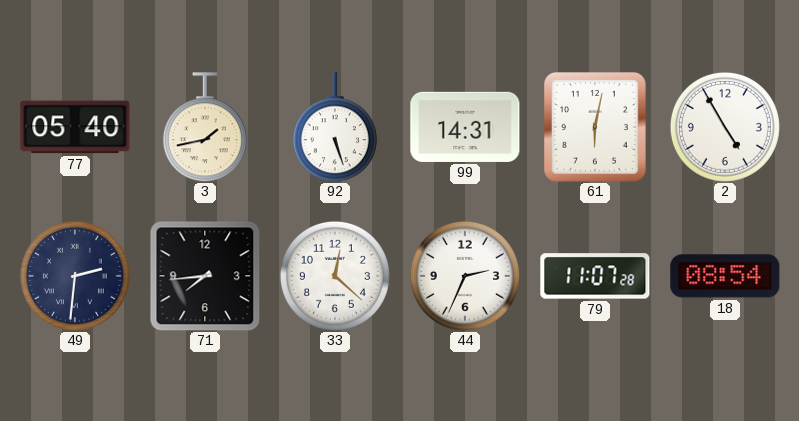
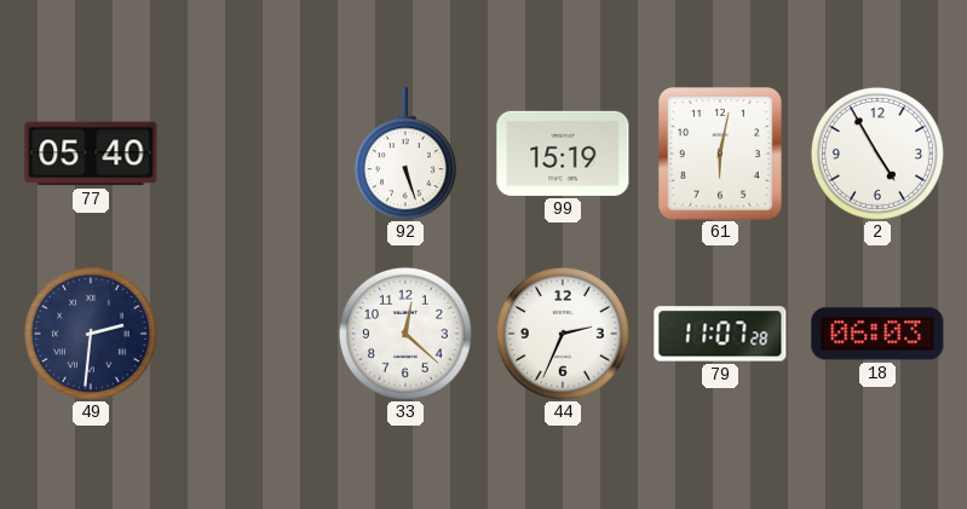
3: 1:43 -> none (205, 127)
99: 14:31 -> 15:19 (563, 154)
71: 7:44 -> none (205, 276)
18: 08:54 -> 06:03 (877, 334)
